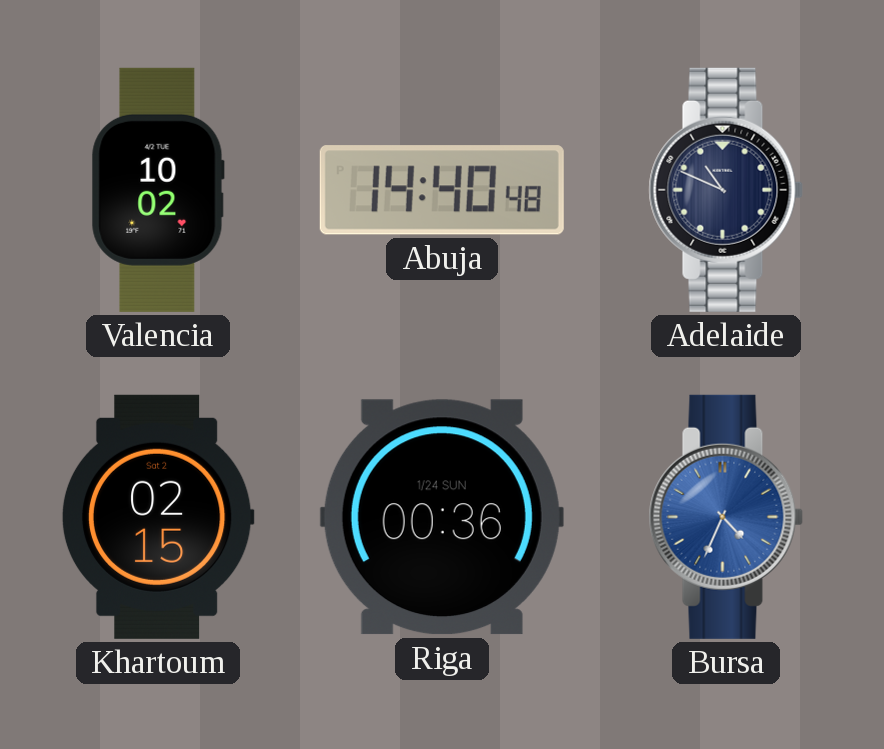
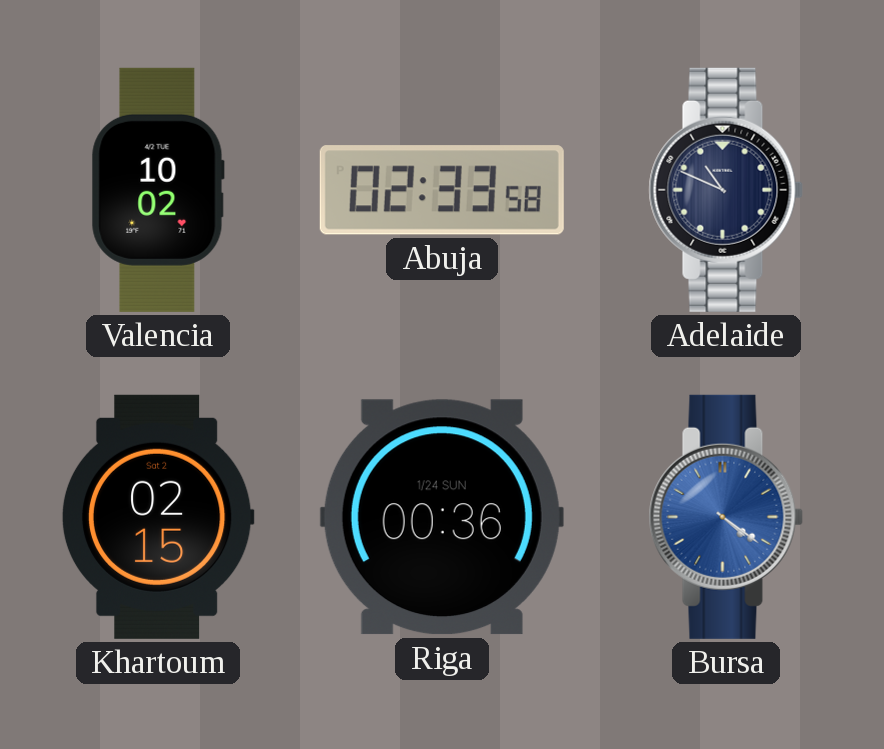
Abuja: 14:40 -> 02:33 (442, 190)
Bursa: 4:34 -> 4:21 (726, 517)
